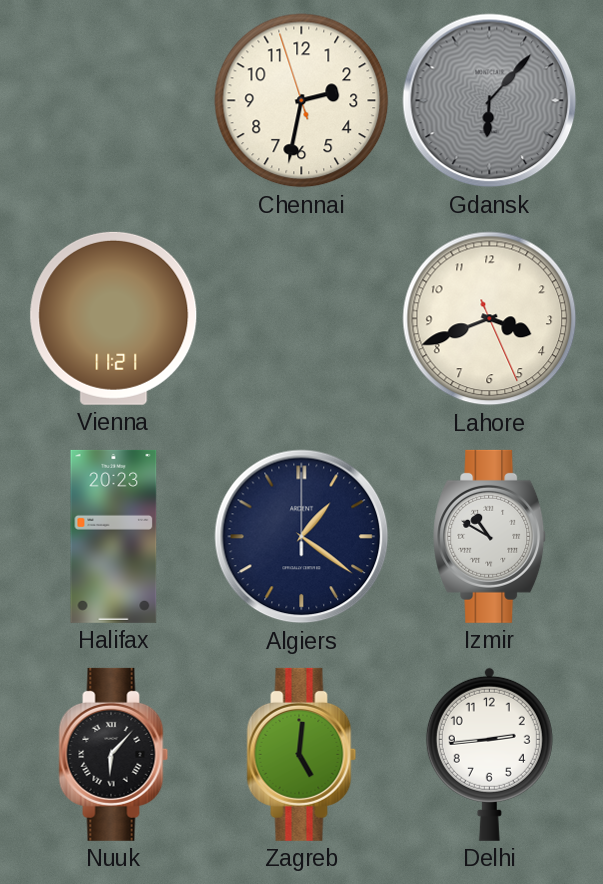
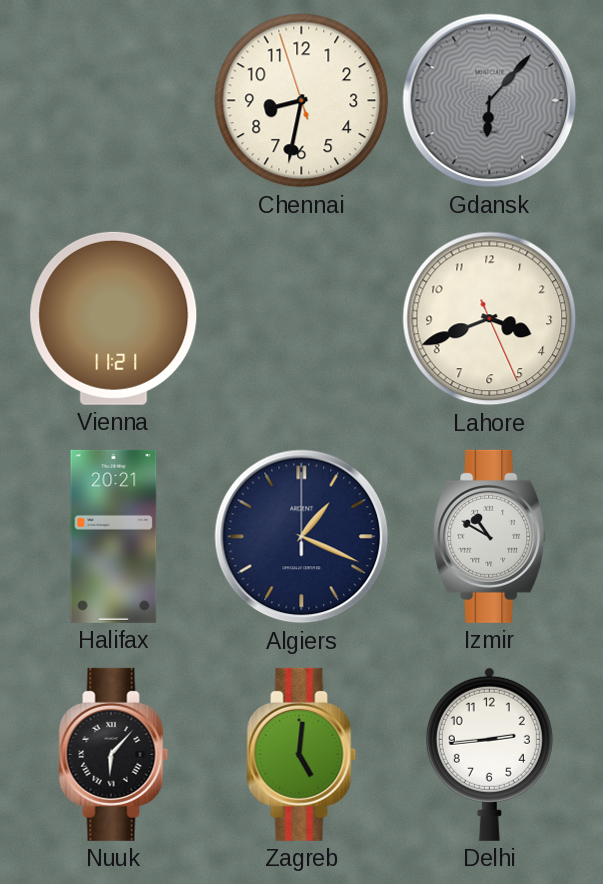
Chennai: 2:31 -> 8:31 (302, 101)
Halifax: 20:23 -> 20:21 (114, 536)
Algiers: 1:21 -> 1:19 (302, 537)
